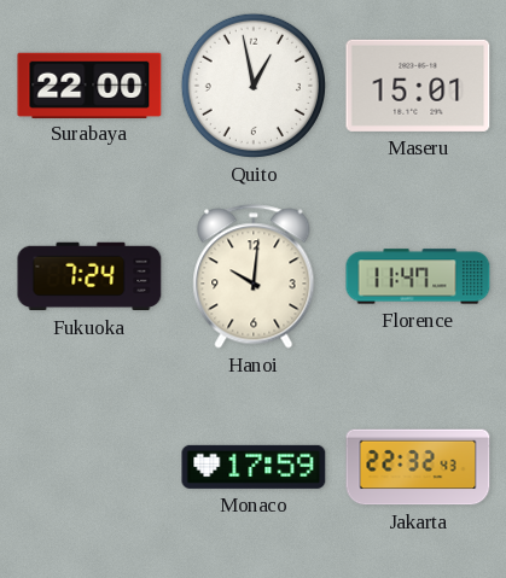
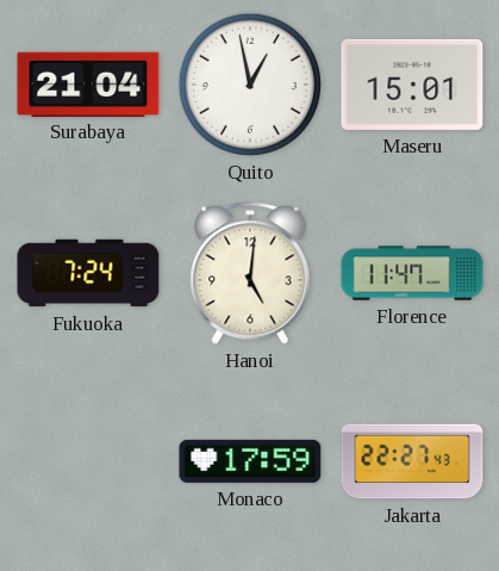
Surabaya: 22:00 -> 21:04 (88, 83)
Hanoi: 10:01 -> 5:01 (250, 273)
Jakarta: 22:32 -> 22:27 (412, 461)
